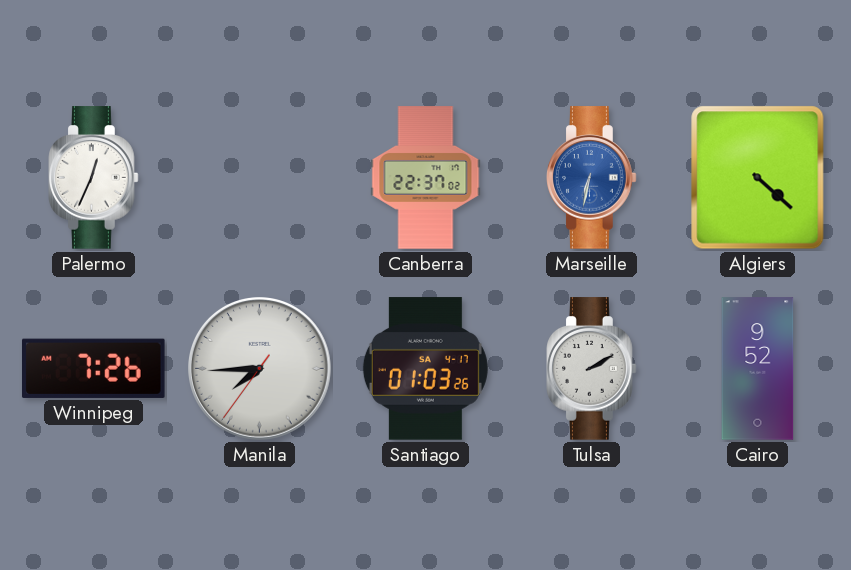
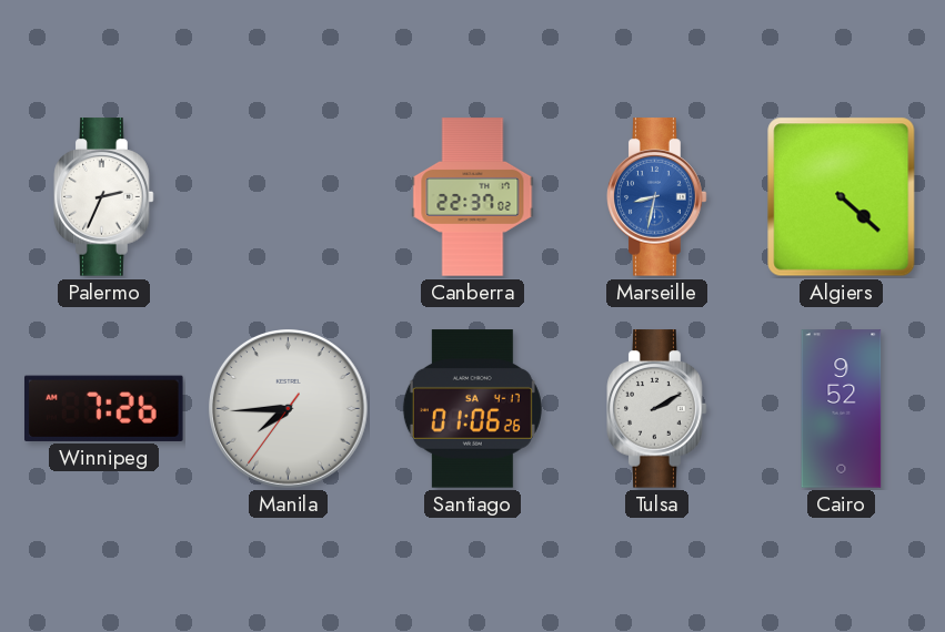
Palermo: 12:34 -> 2:34 (104, 197)
Marseille: 6:32 -> 8:32 (657, 197)
Santiago: 01:03 -> 01:06 (472, 409)
